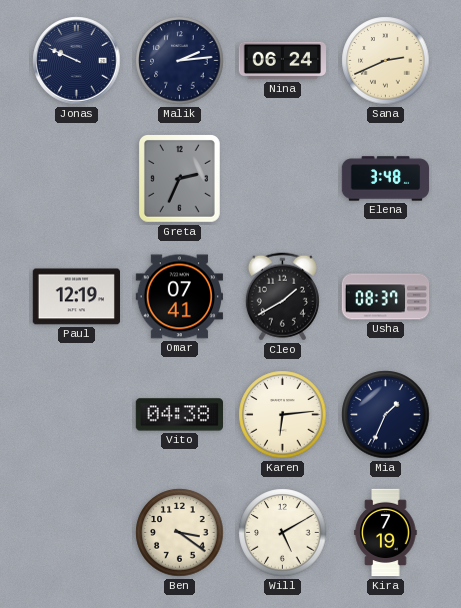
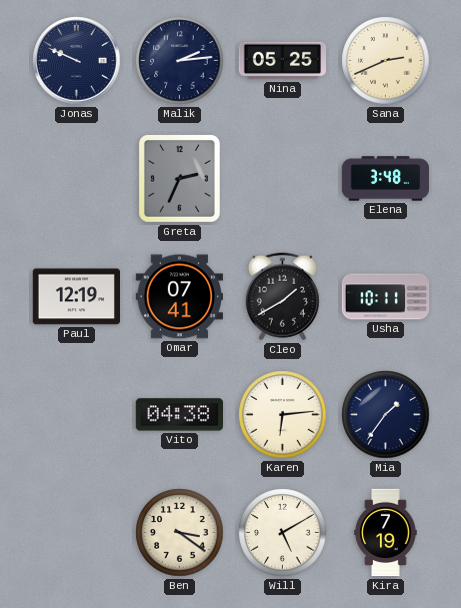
Nina: 06:24 -> 05:25 (283, 61)
Usha: 08:37 -> 10:11 (386, 297)
Mia: 1:34 -> 1:36 (386, 415)
